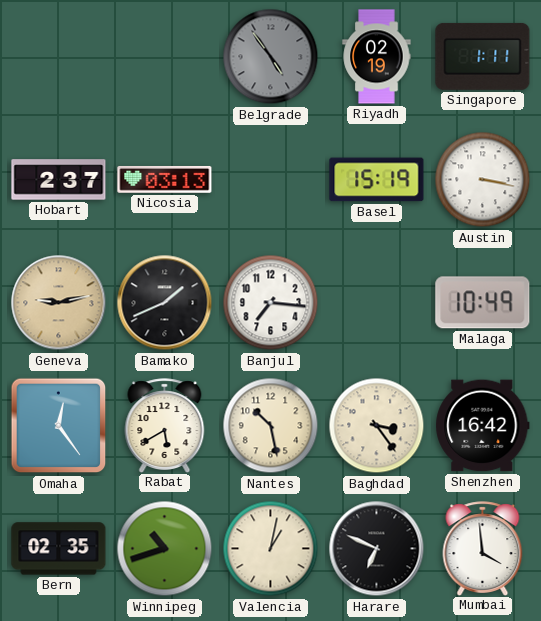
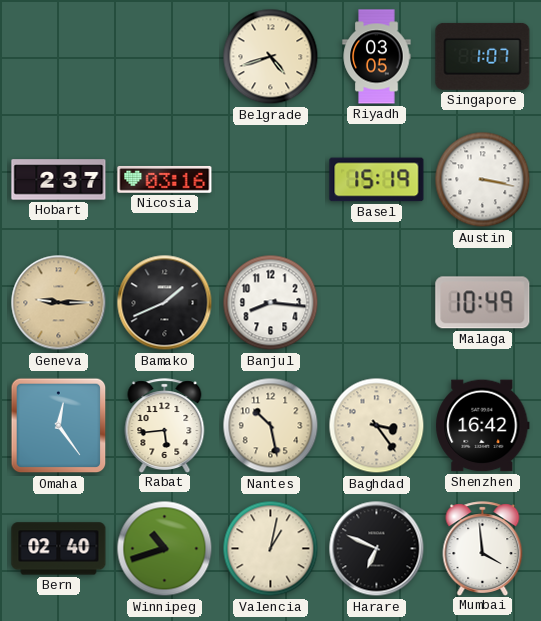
Belgrade: 4:54 -> 4:42 (271, 57)
Belgrade dial: grey -> cream (271, 57)
Riyadh: 02:19 -> 03:05 (377, 57)
Singapore: 1:11 -> 1:07 (483, 56)
Nicosia: 03:13 -> 03:16 (165, 179)
Geneva: 9:13 -> 9:15 (59, 303)
Banjul: 7:16 -> 8:16 (271, 303)
Rabat: 5:40 -> 5:44 (165, 425)
Bern: 02:35 -> 02:40 (59, 549)
